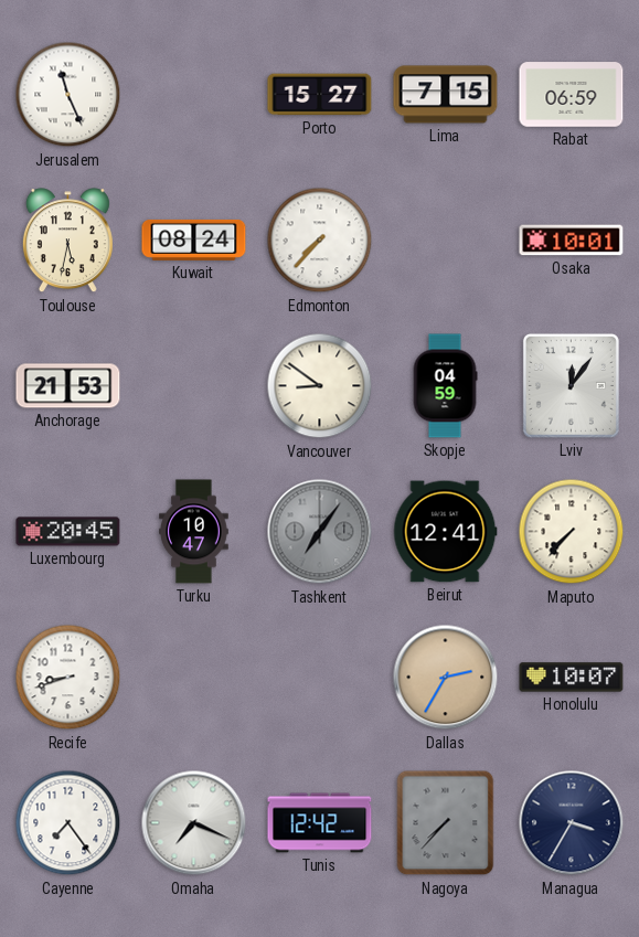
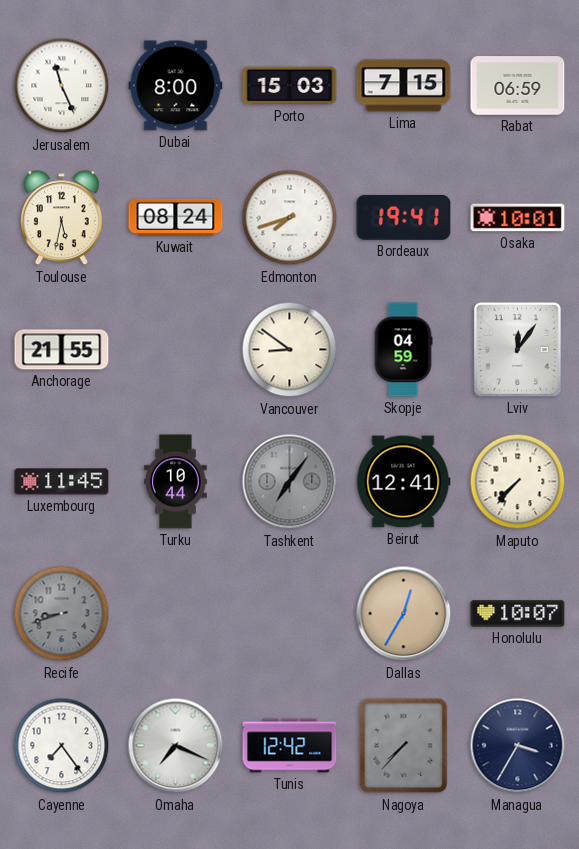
Dubai: none -> 8:00 (176, 86)
Porto: 15:27 -> 15:03 (290, 86)
Edmonton: 7:37 -> 7:42 (290, 218)
Bordeaux: none -> 19:41 (404, 217)
Anchorage: 21:53 -> 21:55 (62, 350)
Luxembourg: 20:45 -> 11:45 (62, 482)
Turku: 10:47 -> 10:44 (176, 482)
Recife dial: white -> grey (62, 614)
Dallas: 2:35 -> 12:35 (404, 614)
